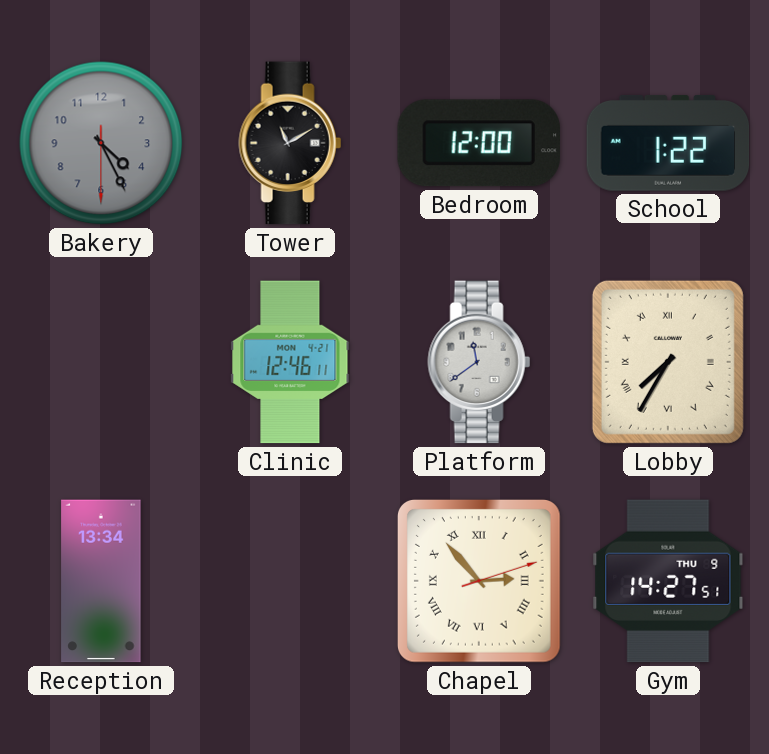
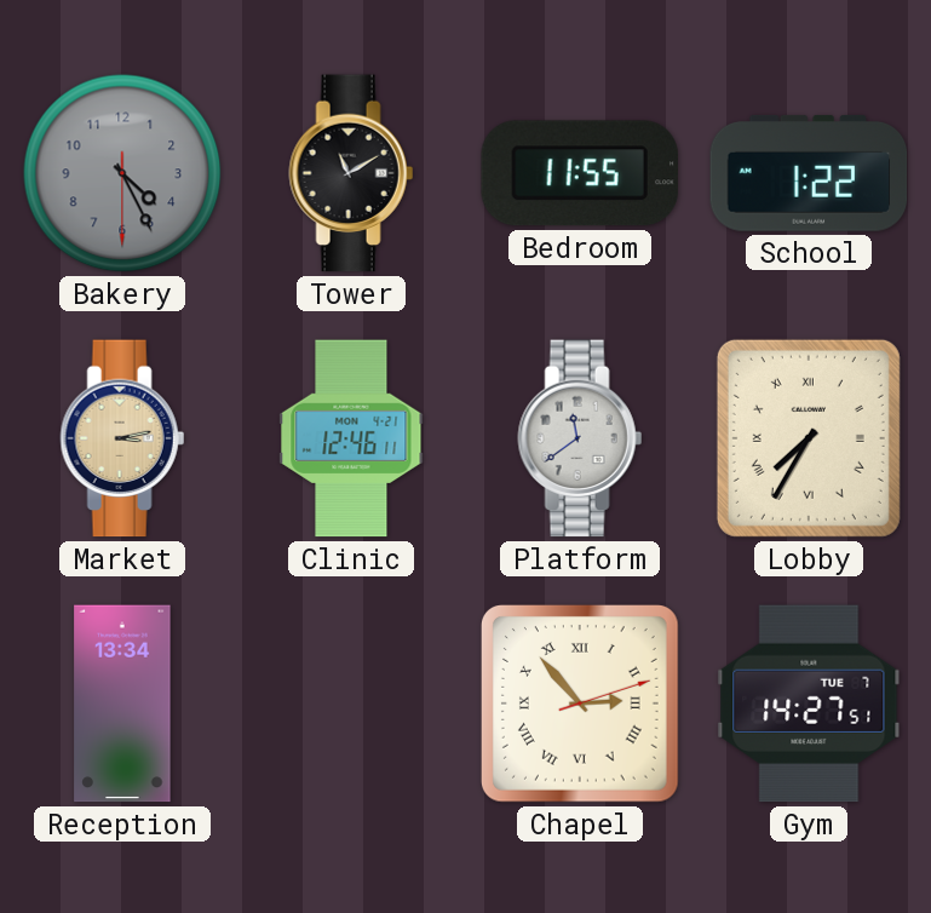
Bedroom: 12:00 -> 11:55 (579, 173)
Market: none -> 3:13 (122, 438)
Gym date: THU 9 -> TUE 7 (809, 704)
